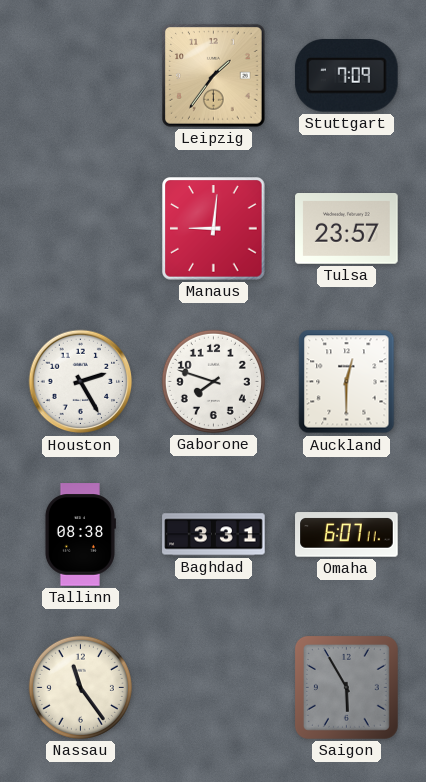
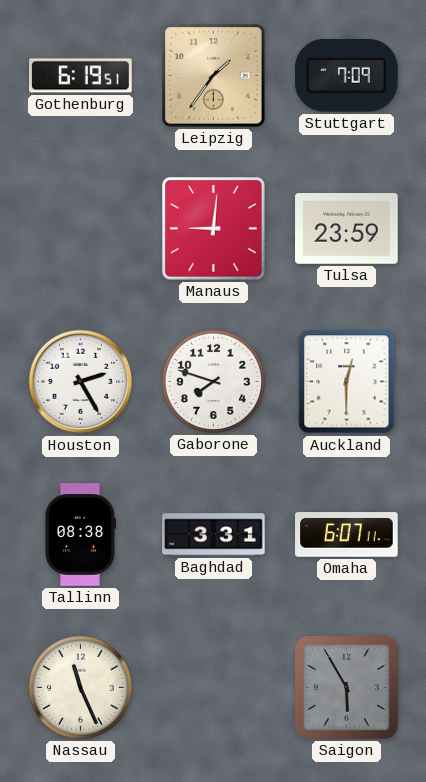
Gothenburg: none -> 6:19 (81, 76)
Tulsa: 23:57 -> 23:59 (347, 229)
Nassau: 11:24 -> 11:26 (80, 687)
